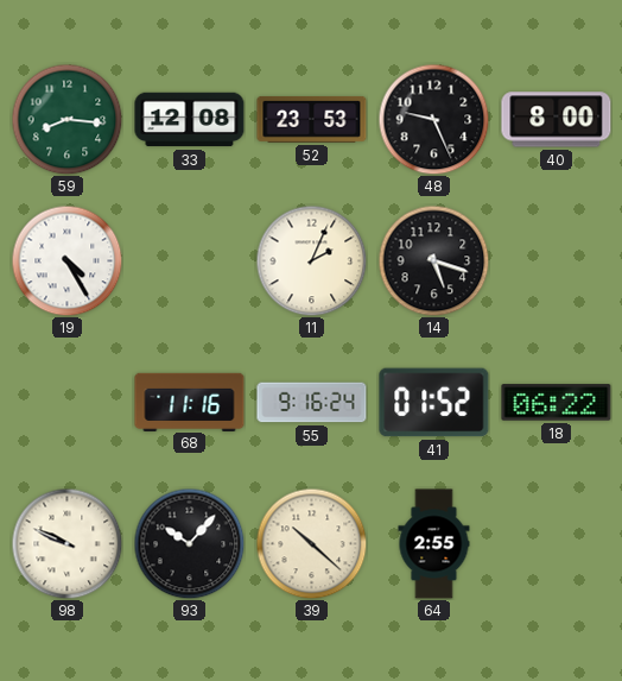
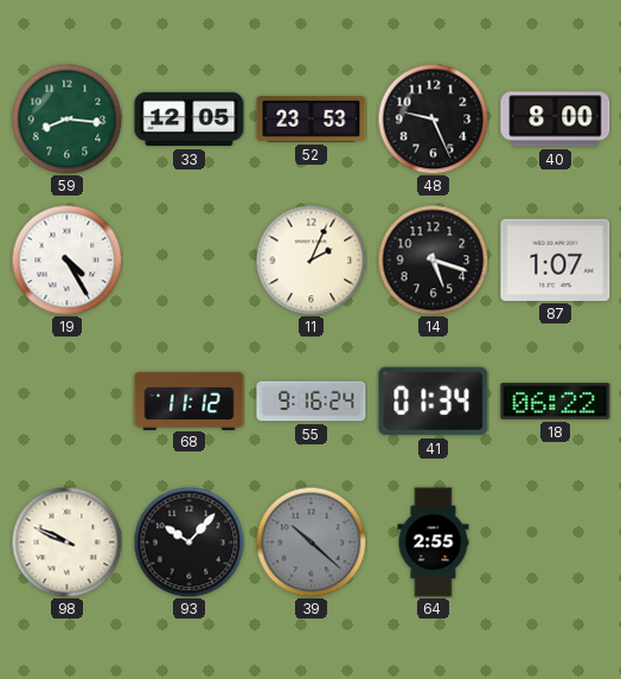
33: 12:08 -> 12:05 (190, 120)
87: none -> 1:07 (556, 260)
68: 11:16 -> 11:12 (190, 401)
41: 01:52 -> 01:34 (434, 402)
39 dial: cream -> grey (310, 542)
